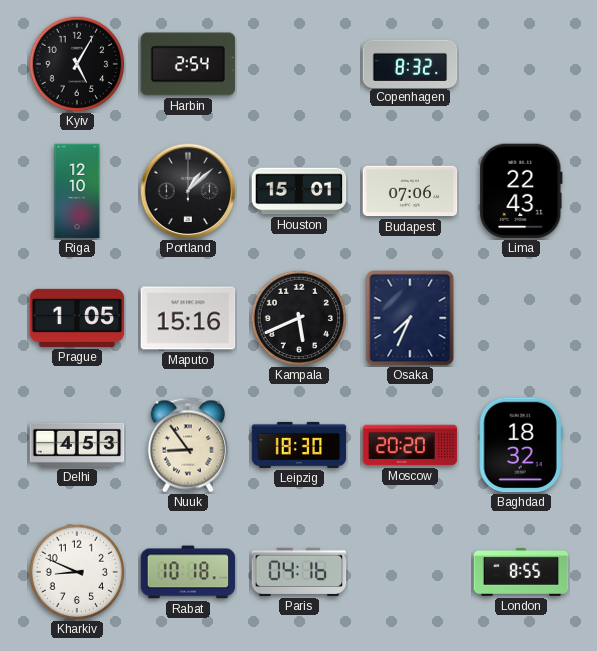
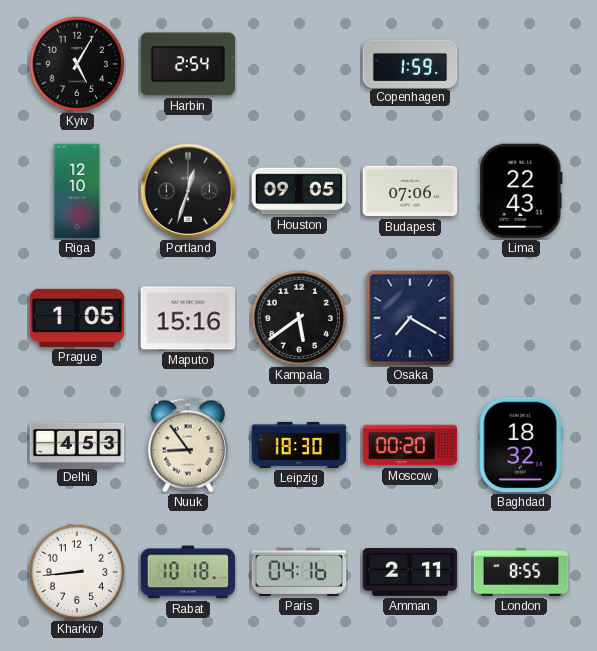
Copenhagen: 8:32 -> 1:59 (410, 63)
Portland: 1:08 -> 12:33 (188, 191)
Houston: 15:01 -> 09:05 (299, 191)
Kampala: 5:41 -> 5:39 (298, 317)
Osaka: 7:34 -> 7:20 (410, 318)
Moscow: 20:20 -> 00:20 (410, 445)
Kharkiv: 8:49 -> 8:44 (76, 571)
Amman: none -> 2:11 (410, 573)
